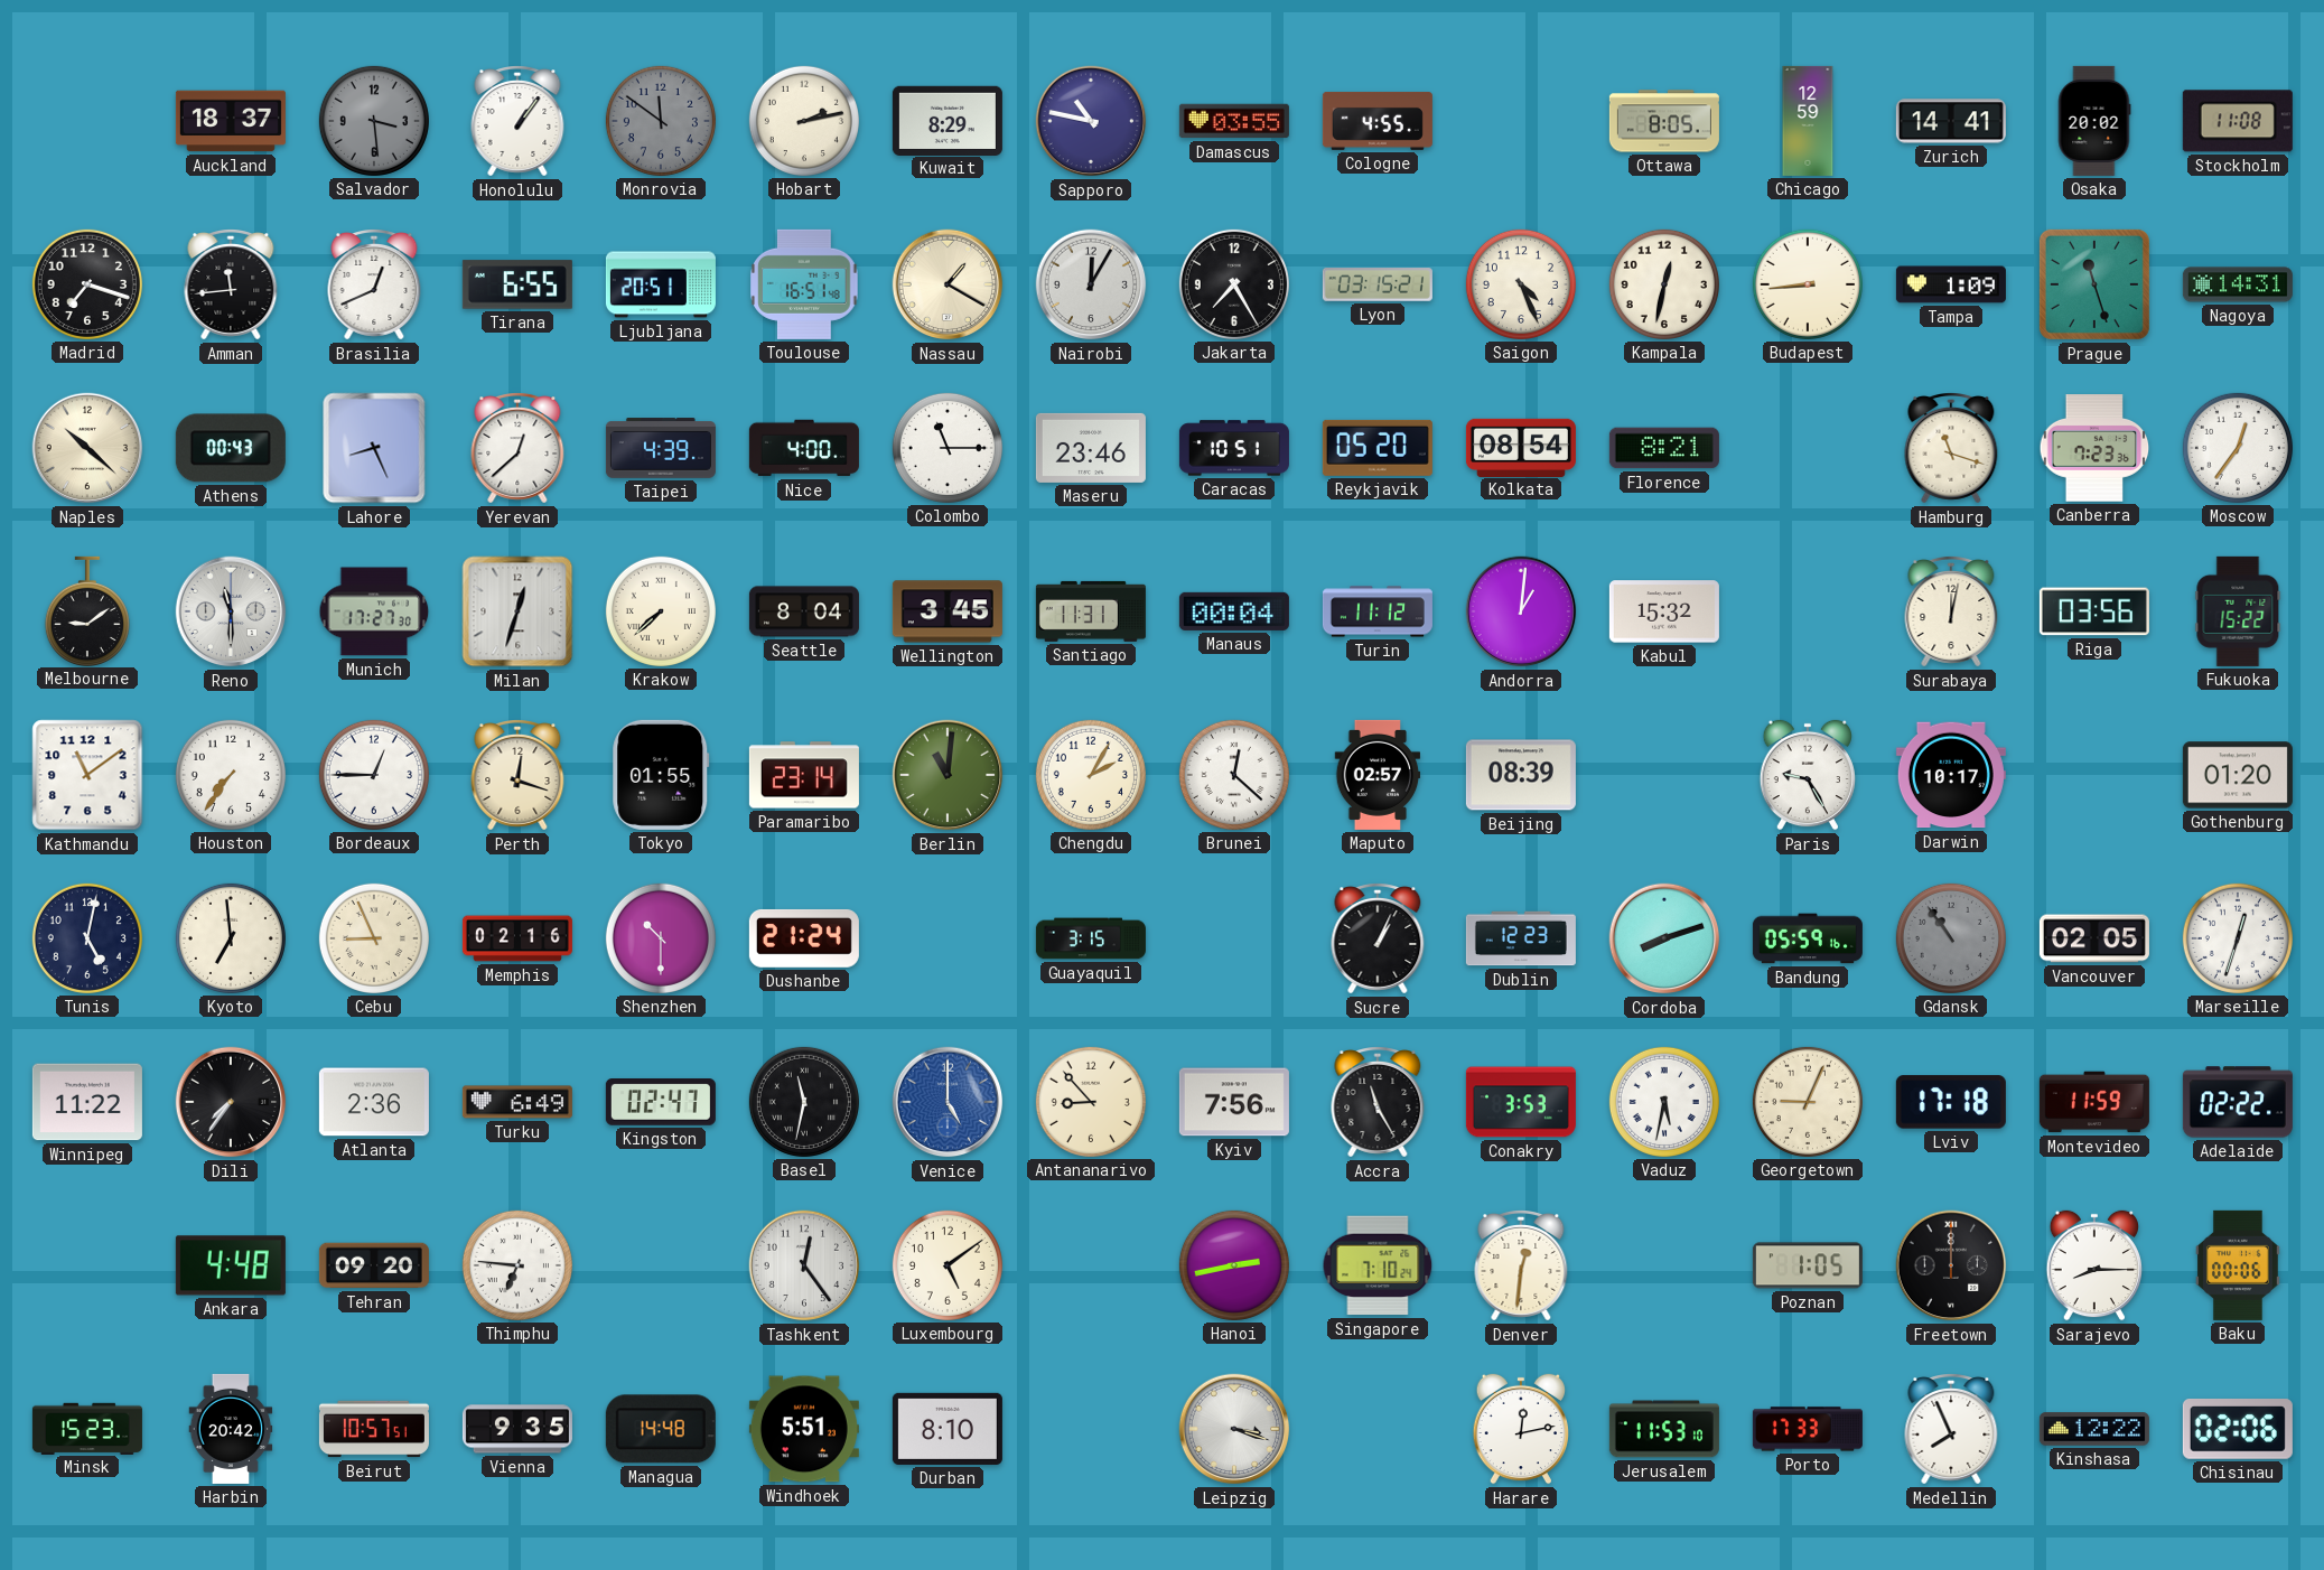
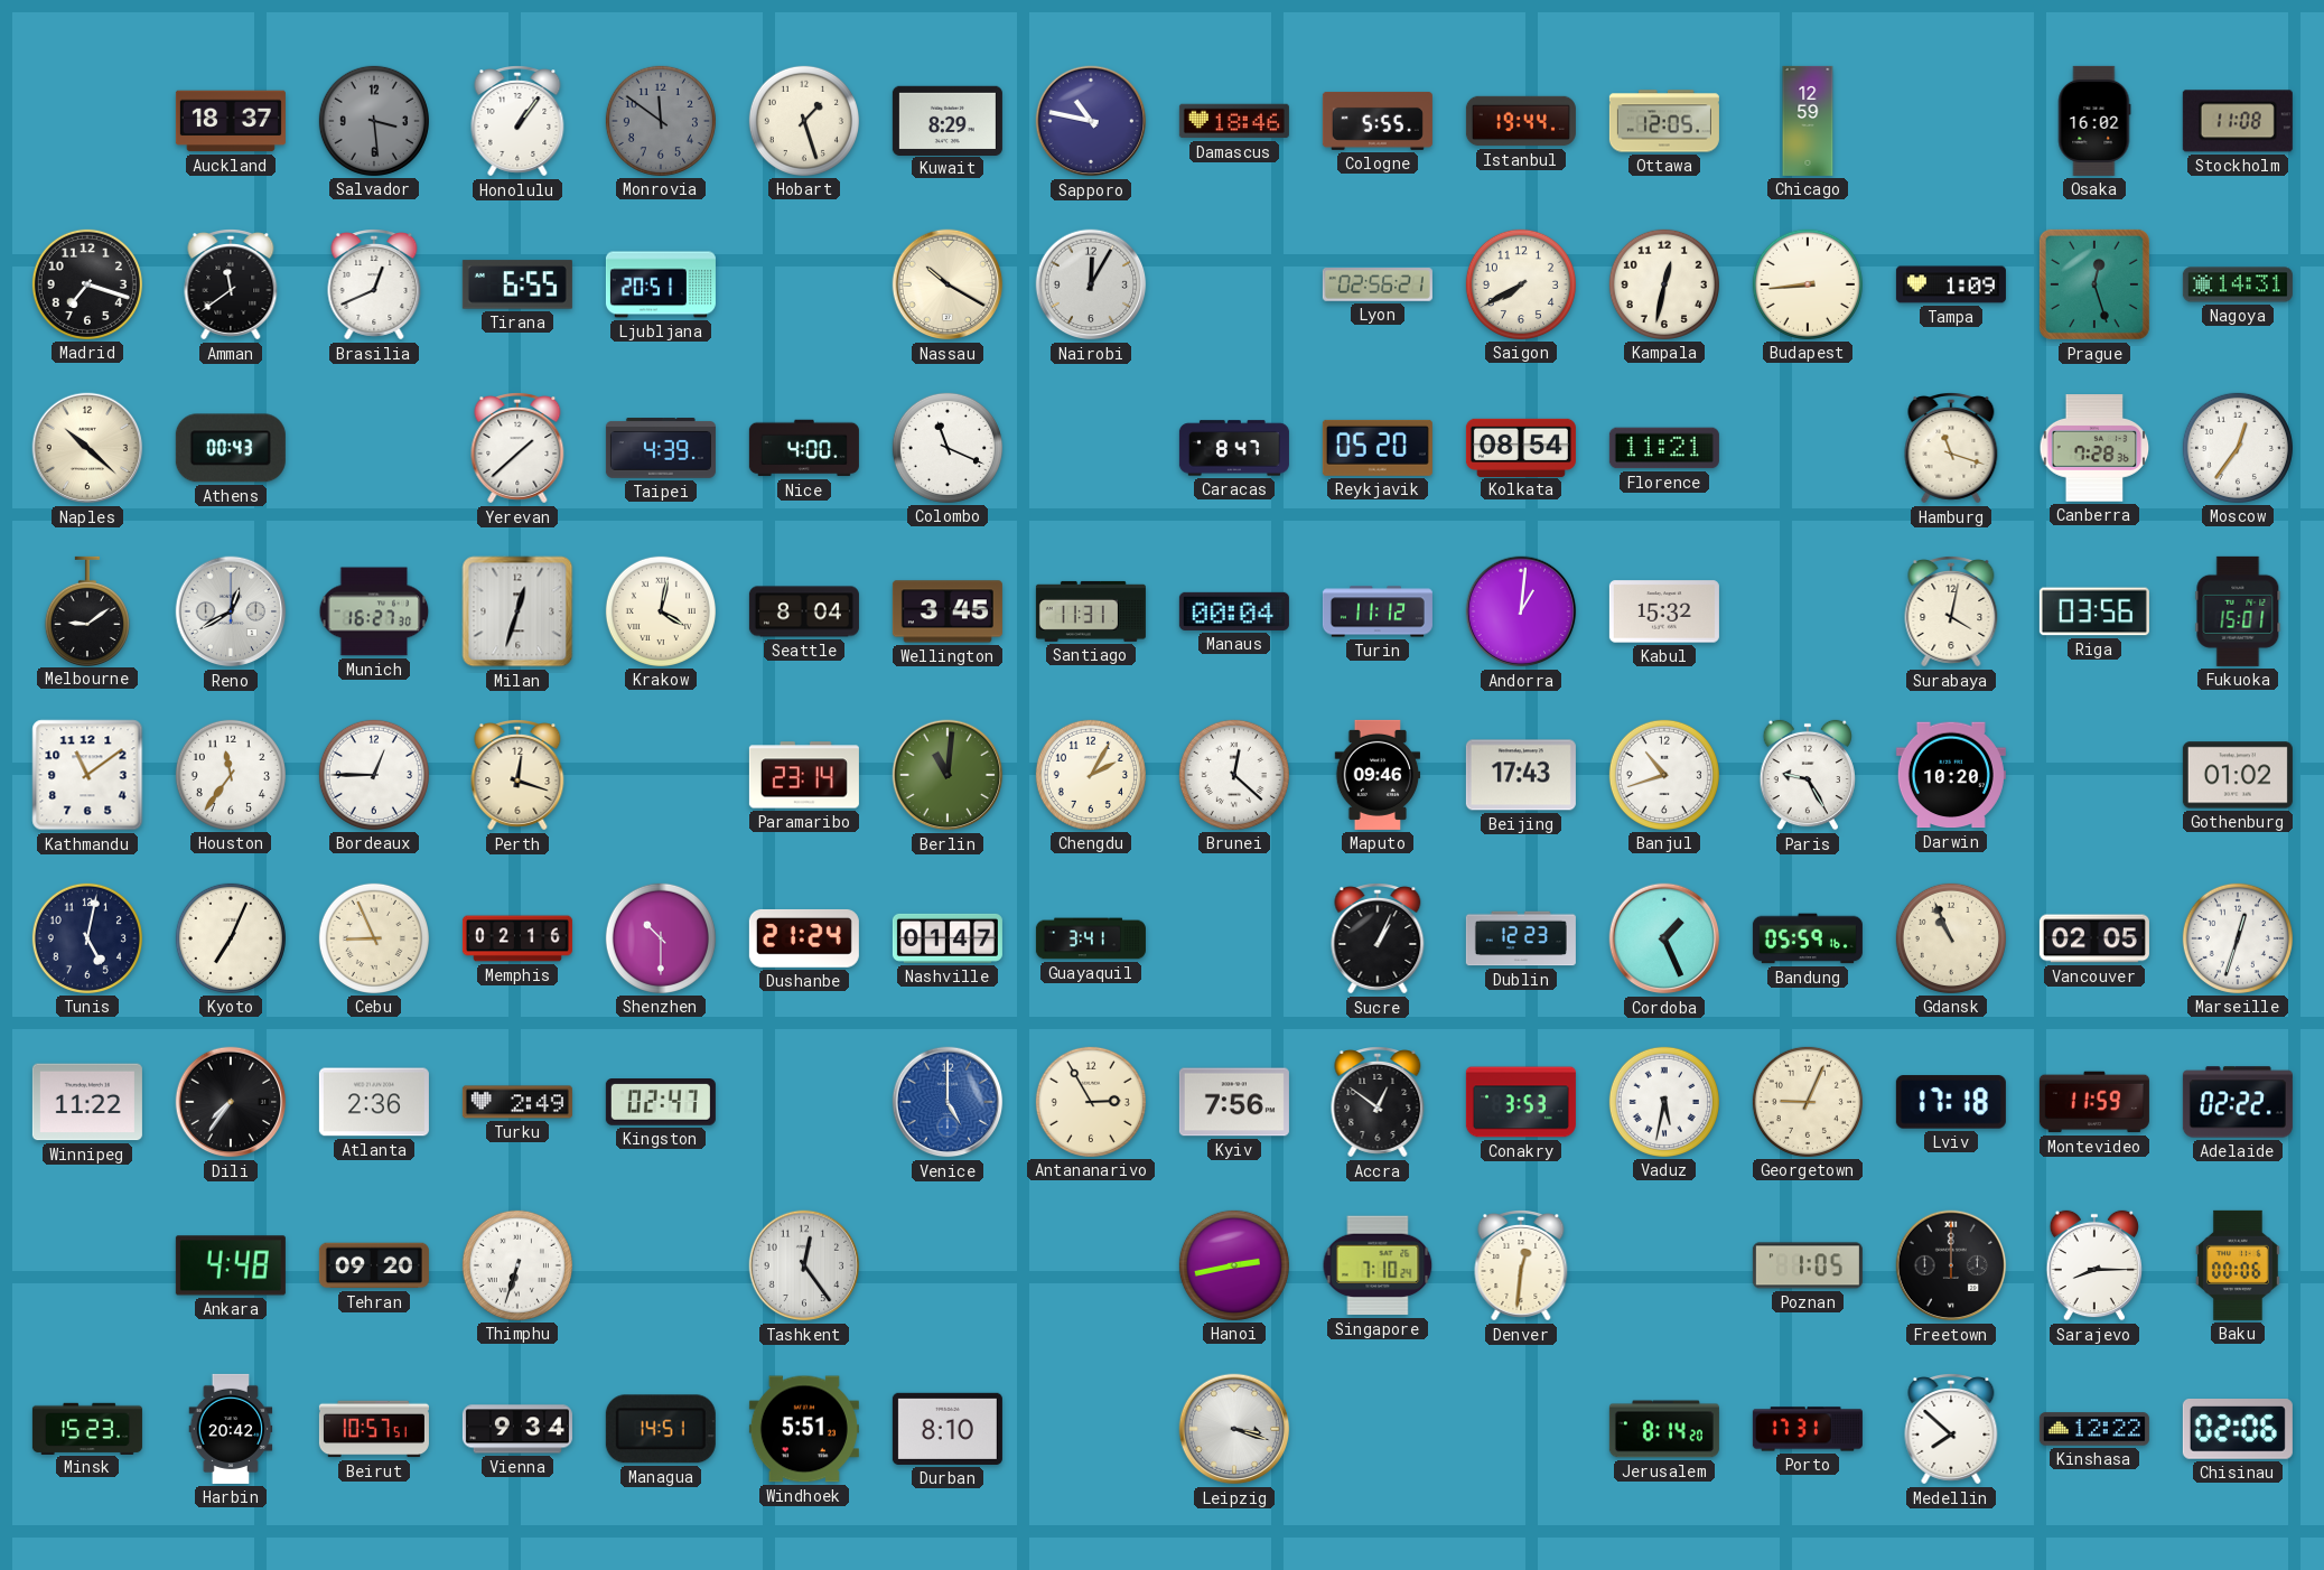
Hobart: 2:13 -> 1:27 (804, 121)
Damascus: 03:55 -> 18:46 (1234, 121)
Cologne: 4:55 -> 5:55 (1378, 121)
Istanbul: none -> 19:44 (1521, 121)
Ottawa: 8:05 -> 12:05 (1664, 121)
Zurich: 14:41 -> none (1951, 121)
Osaka: 20:02 -> 16:02 (2094, 121)
Amman: 11:44 -> 11:39 (231, 286)
Toulouse: 16:51 -> none (804, 284)
Nassau: 1:20 -> 10:20 (948, 284)
Jakarta: 7:25 -> none (1234, 284)
Lyon: 03:15 -> 02:56 (1378, 284)
Saigon: 4:26 -> 7:40 (1521, 284)
Prague: 11:27 -> 12:27 (2094, 284)
Lahore: 8:26 -> none (374, 448)
Yerevan: 12:38 -> 1:38 (517, 449)
Colombo: 11:15 -> 11:19 (948, 448)
Maseru: 23:46 -> none (1091, 448)
Caracas: 10:51 -> 8:47 (1234, 448)
Florence: 8:21 -> 11:21 (1664, 448)
Canberra: 7:23 -> 7:28 (2094, 448)
Reno: 11:30 -> 12:40 (231, 611)
Munich: 17:27 -> 16:27 (374, 611)
Krakow: 7:38 -> 4:02 (661, 611)
Surabaya: 12:02 -> 4:02 (1951, 613)
Fukuoka: 15:22 -> 15:01 (2238, 611)
Houston: 7:36 -> 11:36 (231, 775)
Tokyo: 01:55 -> none (661, 775)
Maputo: 02:57 -> 09:46 (1378, 775)
Beijing: 08:39 -> 17:43 (1521, 775)
Banjul: none -> 10:42 (1664, 775)
Darwin: 10:17 -> 10:20 (1951, 775)
Gothenburg: 01:20 -> 01:02 (2238, 775)
Kyoto: 6:59 -> 7:04 (231, 938)
Nashville: none -> 01:47 (948, 938)
Guayaquil: 3:15 -> 3:41 (1091, 938)
Cordoba: 8:12 -> 1:26 (1664, 938)
Gdansk: 10:54 -> 10:56 (1951, 938)
Gdansk dial: grey -> cream (1951, 938)
Turku: 6:49 -> 2:49 (517, 1102)
Basel: 11:32 -> none (804, 1102)
Antananarivo: 8:53 -> 2:55 (1091, 1102)
Accra: 11:25 -> 12:51 (1378, 1103)
Thimphu: 6:46 -> 6:33 (517, 1265)
Luxembourg: 5:09 -> none (948, 1265)
Vienna: 9:35 -> 9:34 (517, 1429)
Managua: 14:48 -> 14:51 (661, 1429)
Harare: 12:13 -> none (1520, 1429)
Jerusalem: 11:53 -> 8:14 (1664, 1429)
Porto: 17:33 -> 17:31 (1808, 1429)
Medellin: 7:56 -> 7:52 (1951, 1430)
